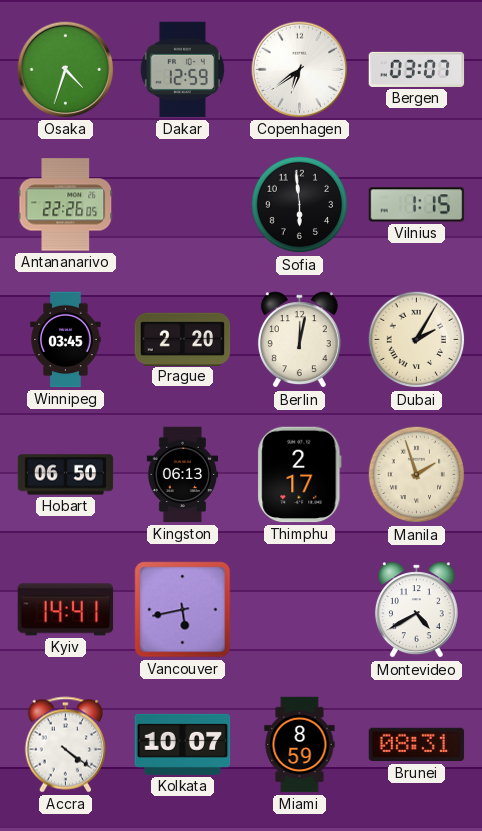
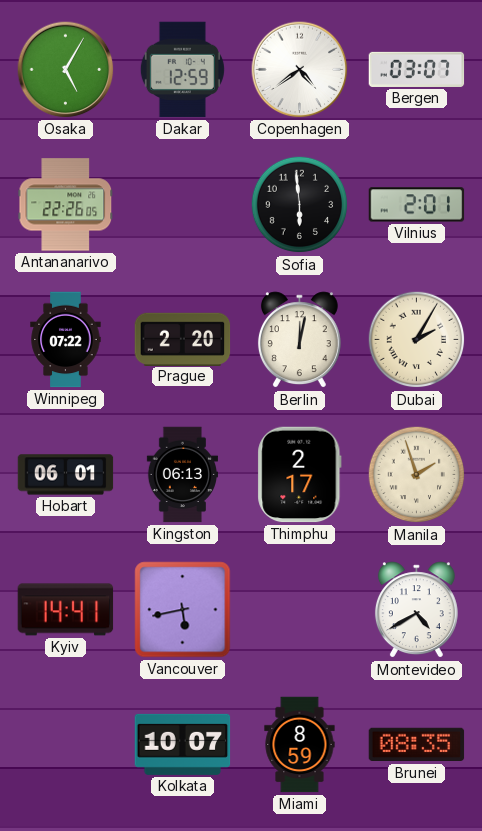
Osaka: 4:33 -> 5:05 (66, 70)
Copenhagen: 6:39 -> 4:39 (300, 70)
Vilnius: 1:15 -> 2:01 (417, 205)
Winnipeg: 03:45 -> 07:22 (66, 340)
Hobart: 06:50 -> 06:01 (66, 475)
Accra: 4:21 -> none (66, 745)
Brunei: 08:31 -> 08:35 (417, 745)
